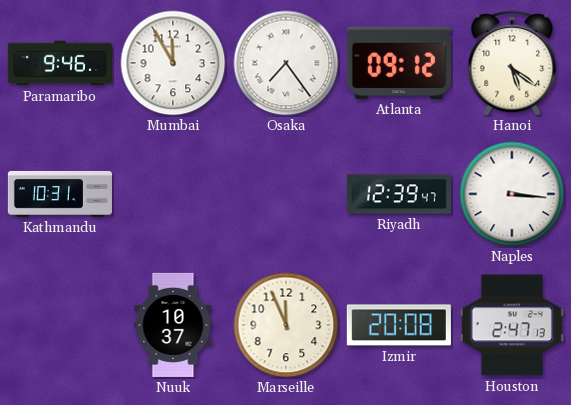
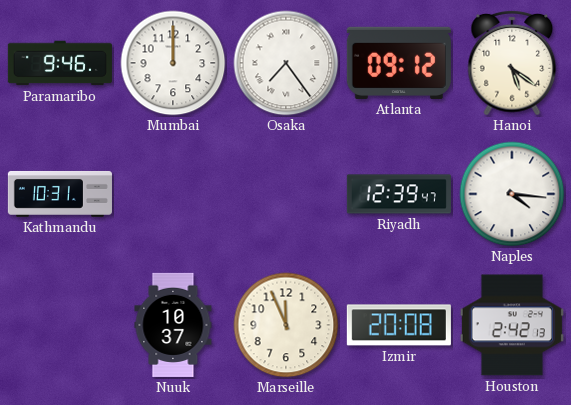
Mumbai: 11:55 -> 12:00 (173, 63)
Naples: 3:16 -> 4:16 (512, 194)
Houston: 2:47 -> 2:42 (512, 325)
